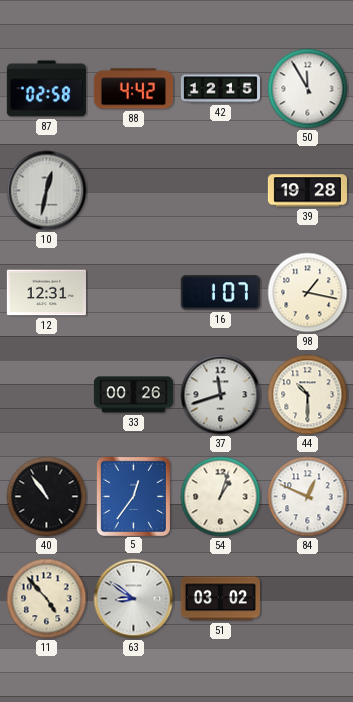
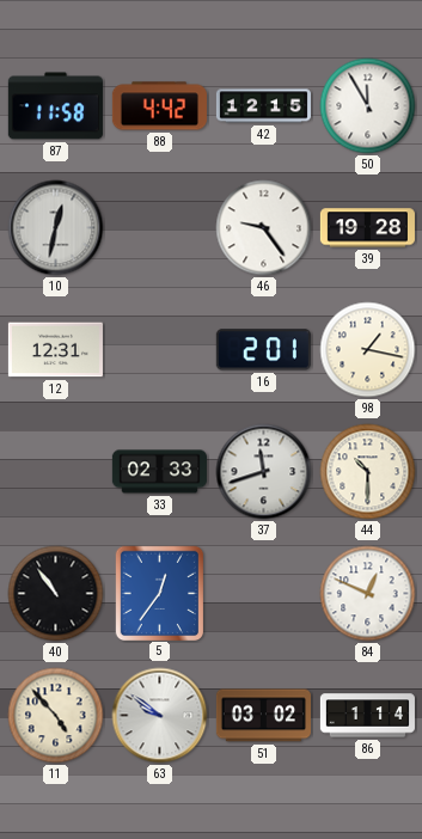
87: 02:58 -> 11:58 (55, 106)
46: none -> 9:24 (264, 228)
16: 1:07 -> 2:01 (263, 350)
33: 00:26 -> 02:33 (159, 472)
54: 1:03 -> none (221, 497)
63: 8:51 -> 9:51 (160, 716)
86: none -> 1:14 (367, 716)
